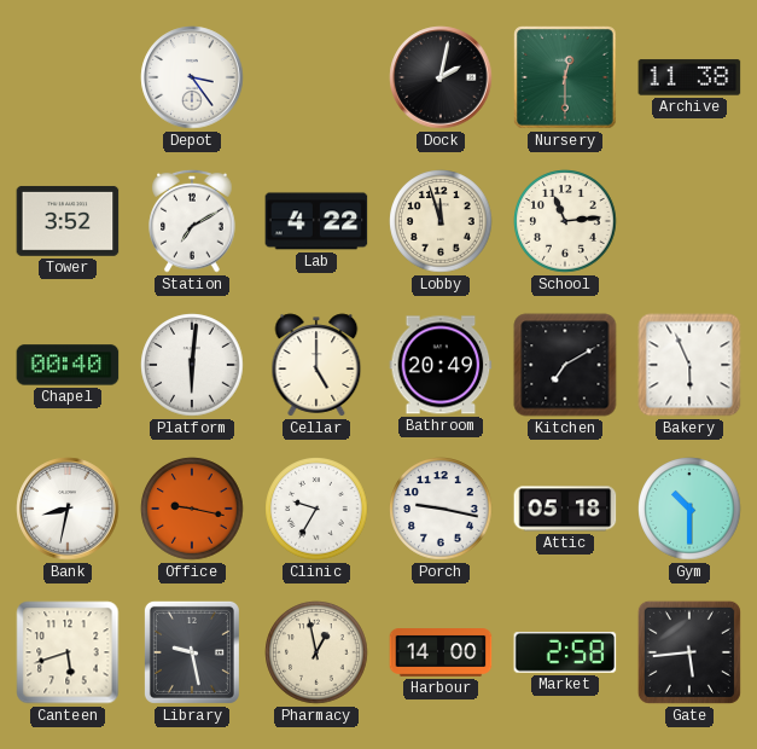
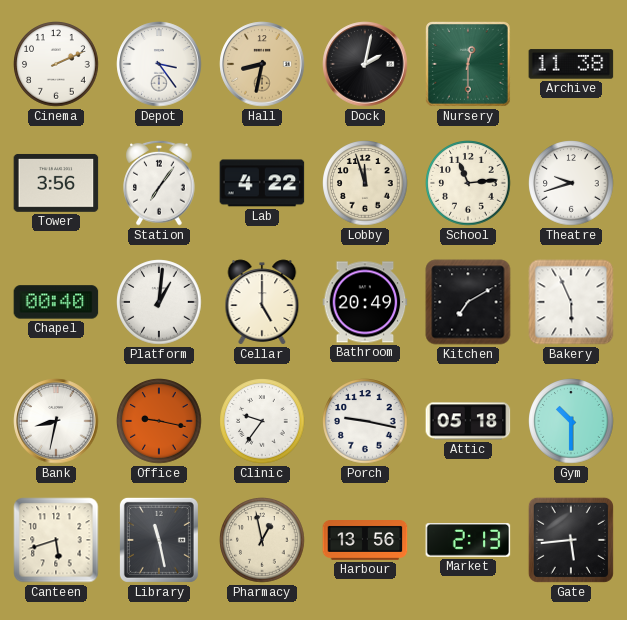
Cinema: none -> 2:11 (56, 64)
Hall: none -> 8:32 (262, 64)
Tower: 3:52 -> 3:56 (56, 183)
Station: 7:10 -> 7:06 (159, 183)
Theatre: none -> 9:42 (571, 183)
Platform: 6:01 -> 1:01 (159, 302)
Clinic: 9:35 -> 9:36 (262, 421)
Library: 9:28 -> 11:28 (159, 540)
Harbour: 14:00 -> 13:56 (365, 541)
Market: 2:58 -> 2:13 (468, 541)
